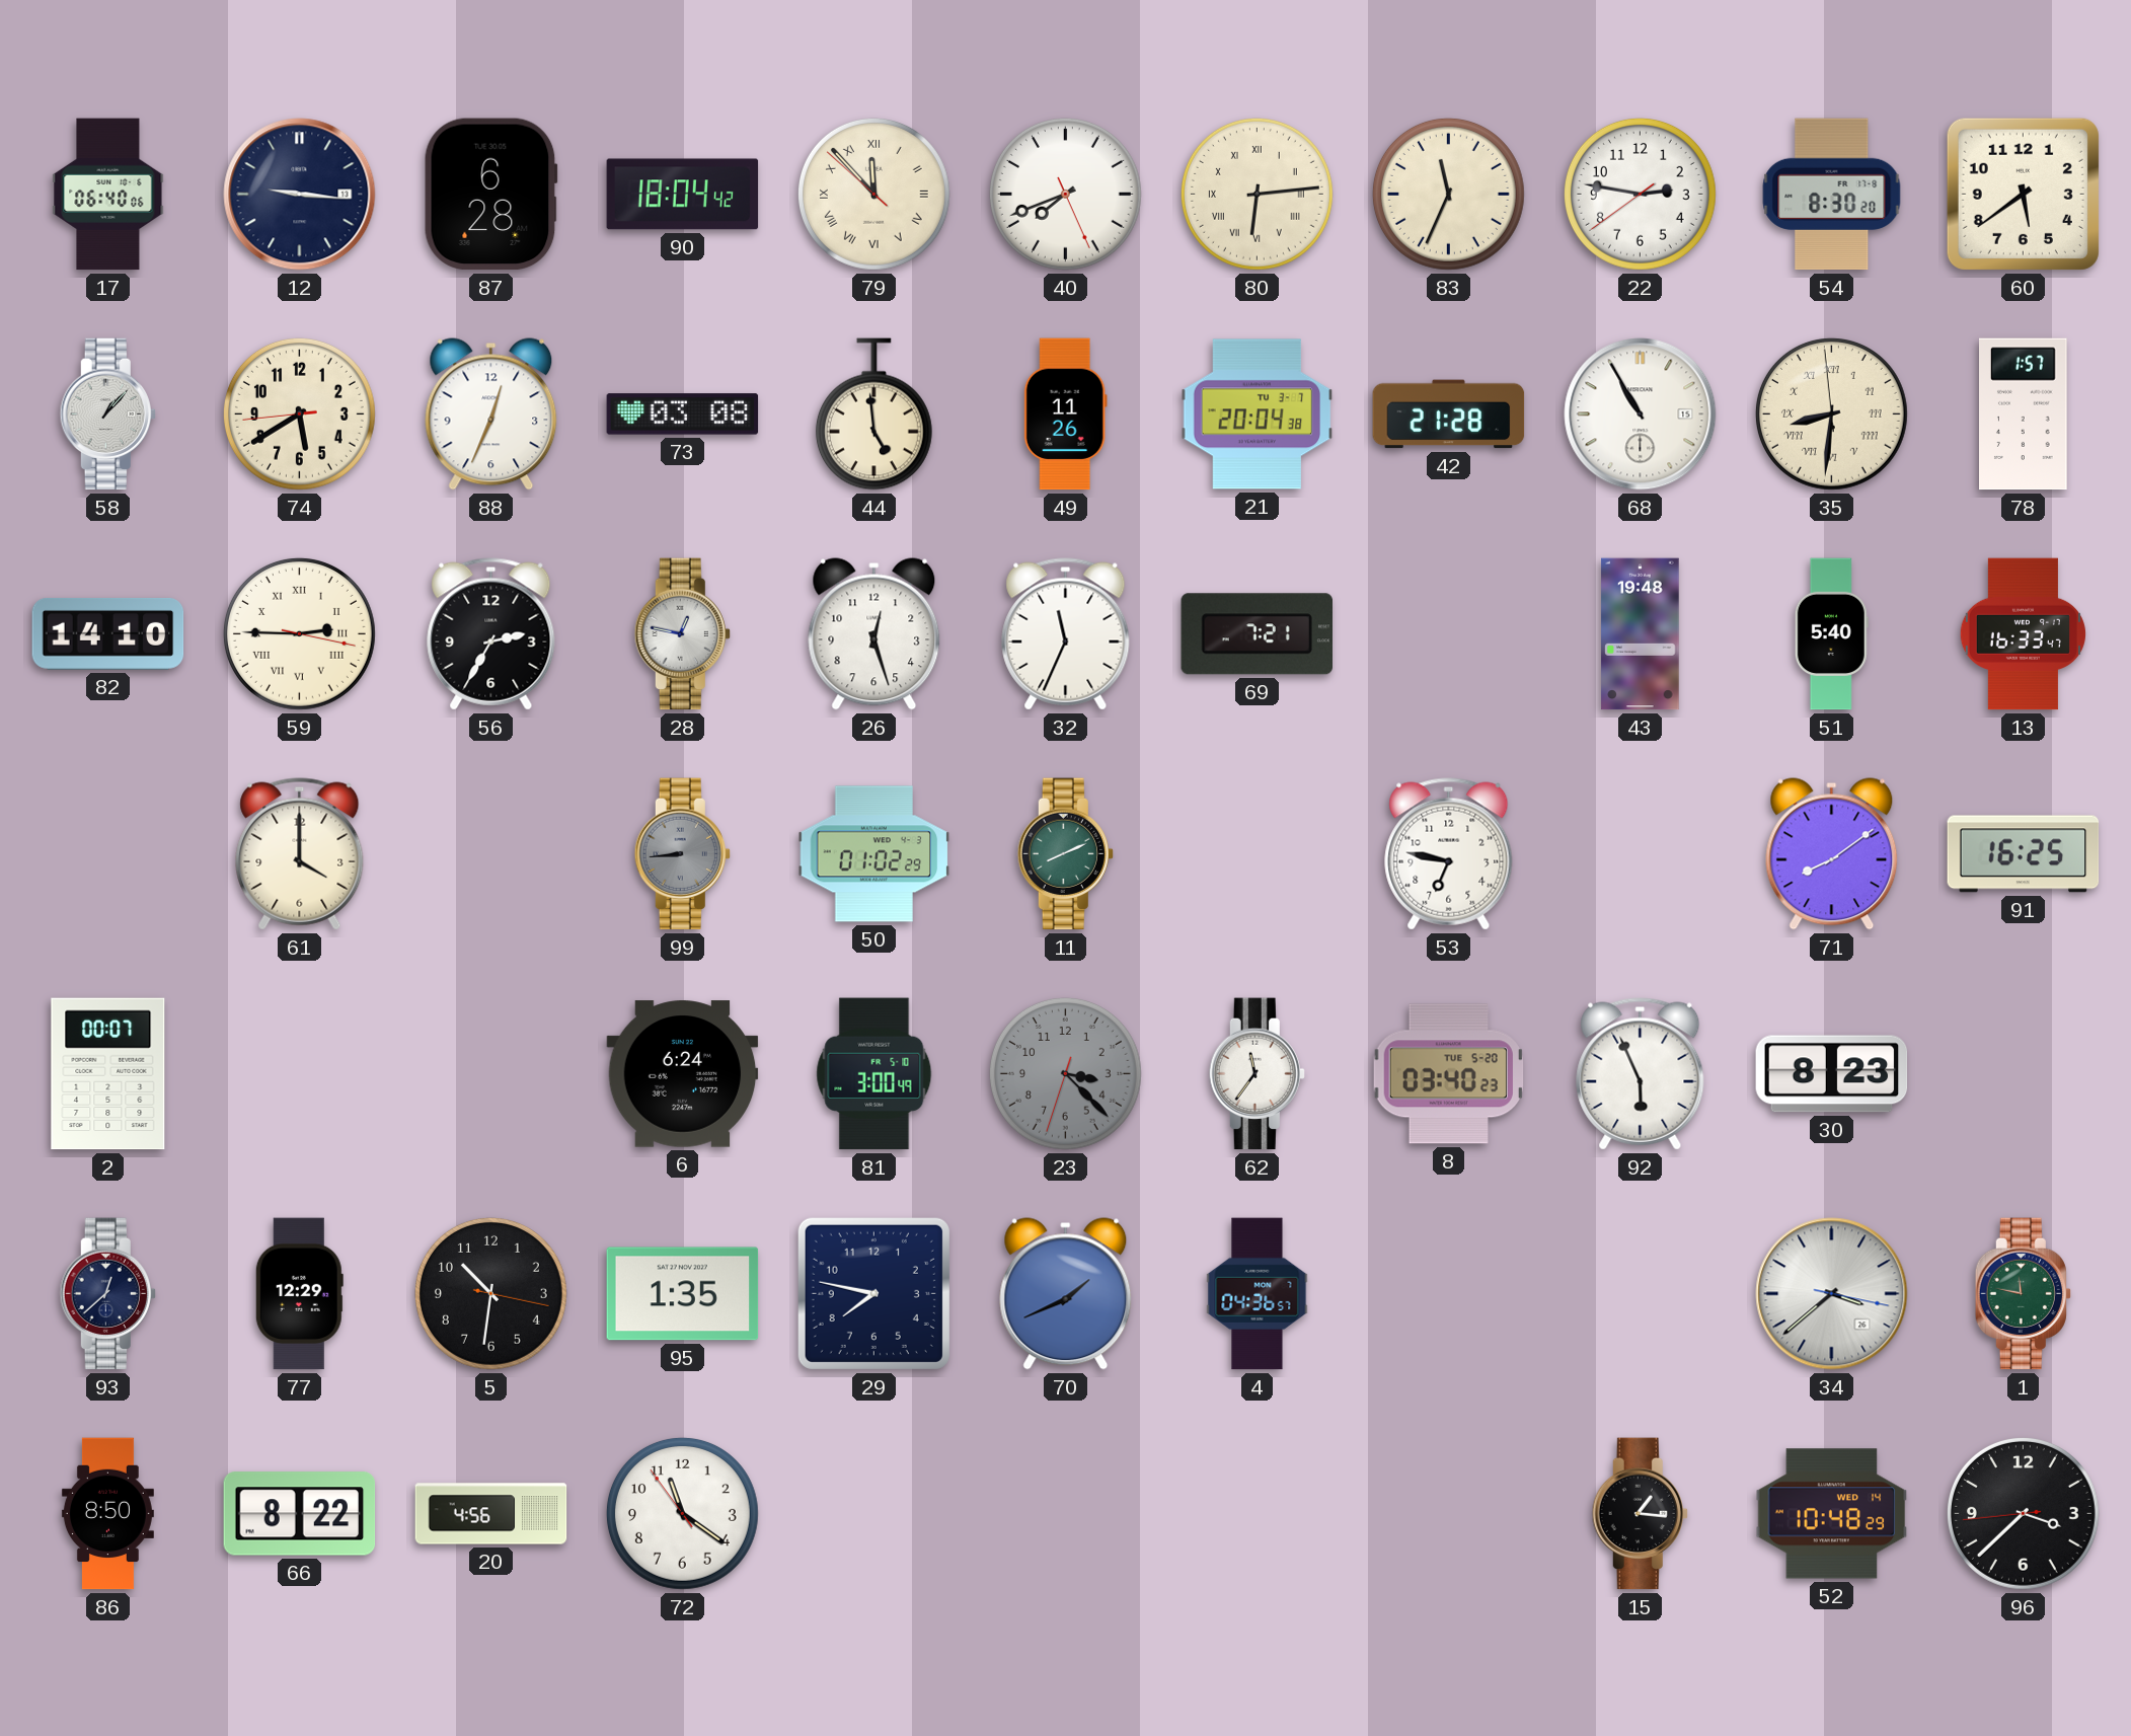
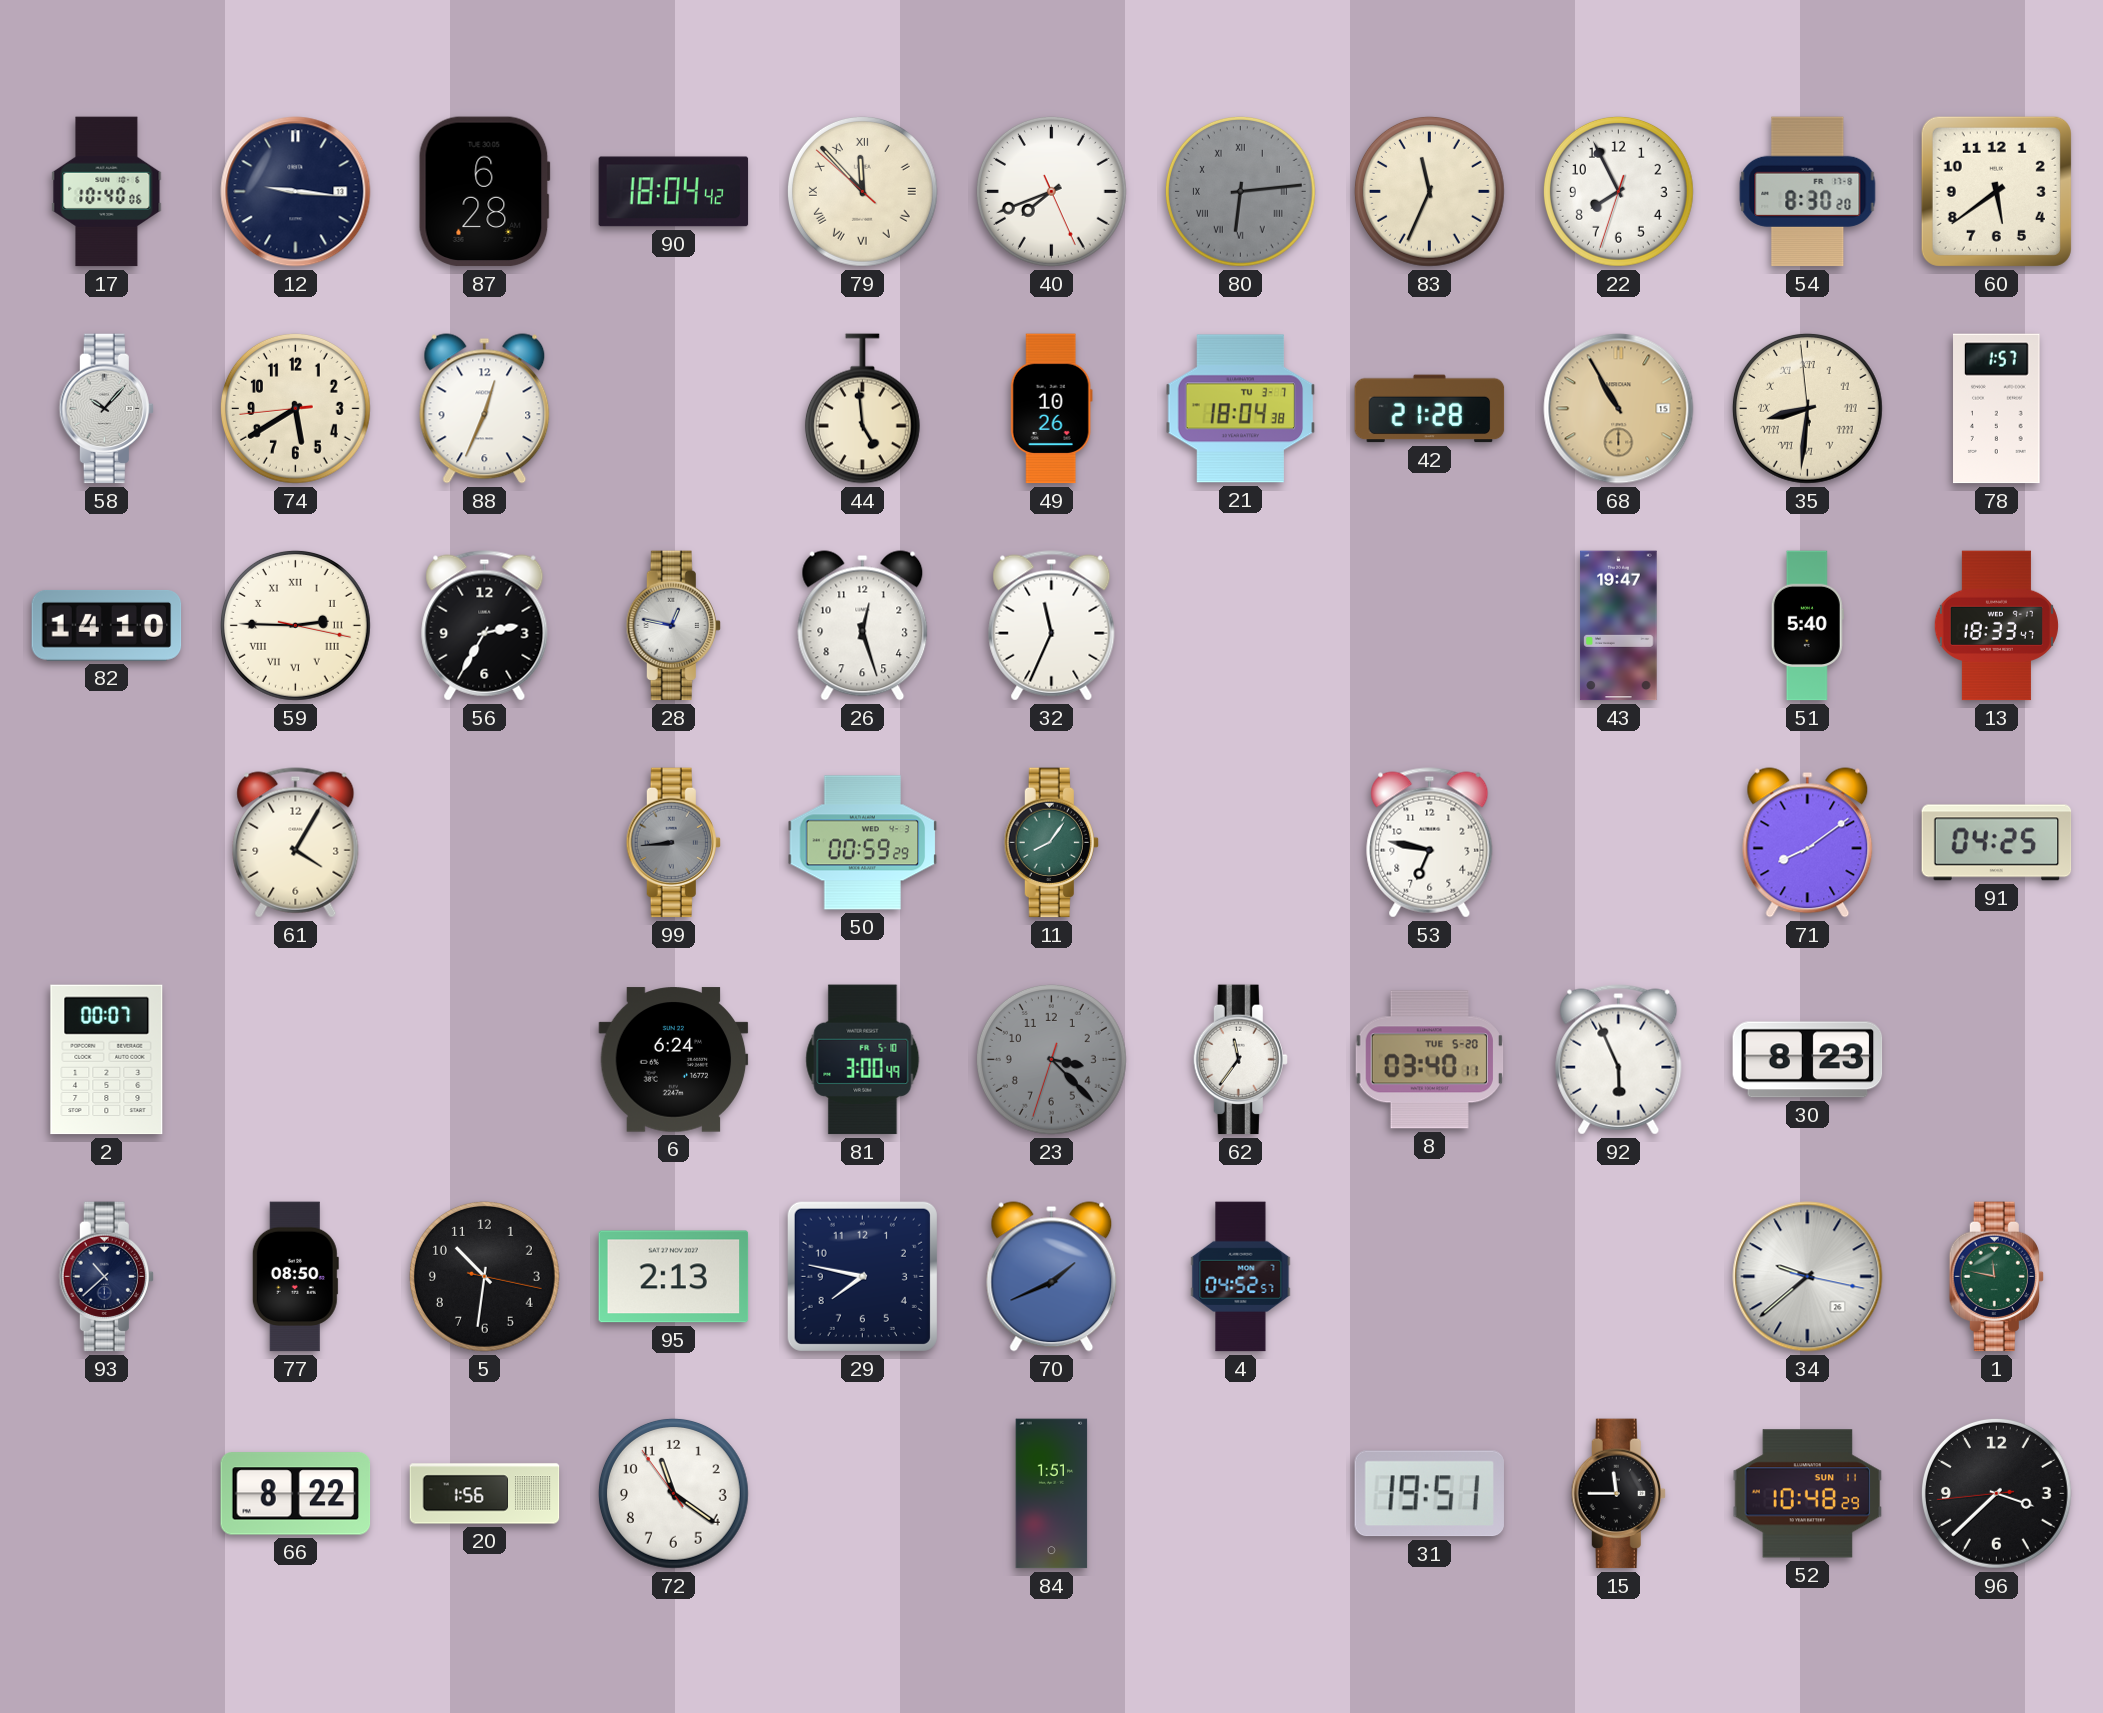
17: 06:40 -> 10:40 (107, 192)
80 dial: cream -> grey (1240, 191)
22: 2:46 -> 7:55 (1618, 191)
58: 1:07 -> 10:07 (106, 409)
73: 03:08 -> none (683, 414)
49: 11:26 -> 10:26 (1051, 409)
21: 20:04 -> 18:04 (1241, 409)
68 dial: white -> champagne (1619, 409)
69: 7:21 -> none (1257, 634)
43: 19:48 -> 19:47 (1619, 626)
13: 16:33 -> 18:33 (1996, 626)
61: 4:00 -> 4:05 (296, 843)
50: 01:02 -> 00:59 (863, 843)
11: 8:11 -> 8:06 (1051, 843)
91: 16:25 -> 04:25 (1997, 843)
8: 03:40:23 -> 03:40:11 (1429, 1060)
93: 12:38 -> 10:38 (106, 1277)
77: 12:29 -> 08:50 (295, 1277)
95: 1:35 -> 2:13 (674, 1277)
4: 04:36 -> 04:52 (1241, 1277)
34: 3:38 -> 9:38 (1808, 1277)
86: 8:50 -> none (107, 1514)
20: 4:56 -> 1:56 (485, 1494)
84: none -> 1:51 (1052, 1494)
31: none -> 19:51 (1429, 1494)
15: 1:16 -> 11:45 (1618, 1494)
52 date: WED 14 -> SUN 11 (1808, 1494)
